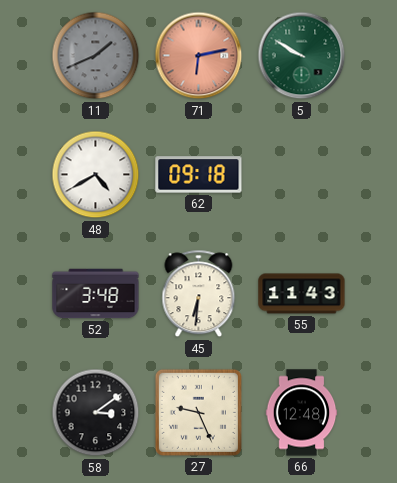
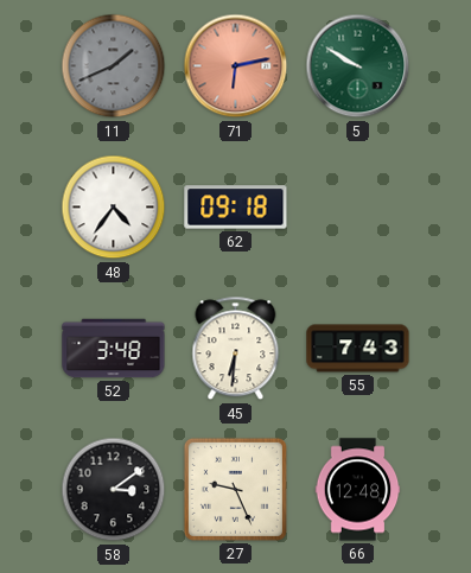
48: 4:40 -> 4:36 (114, 208)
55: 11:43 -> 7:43 (358, 349)
